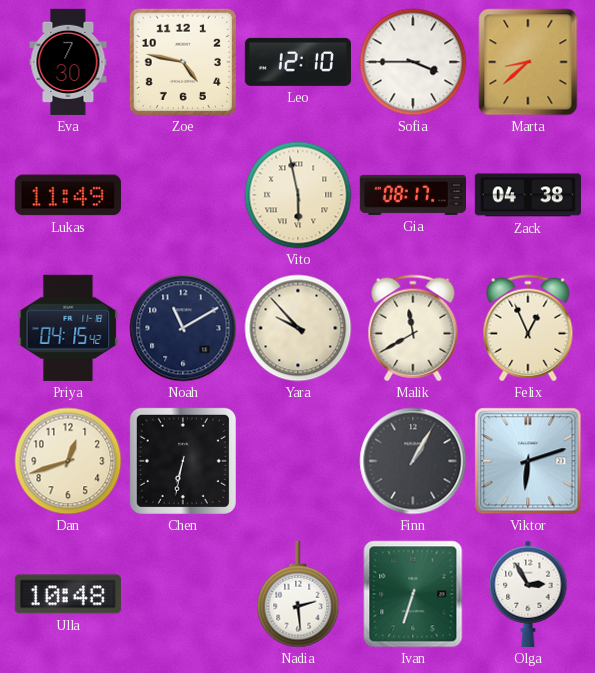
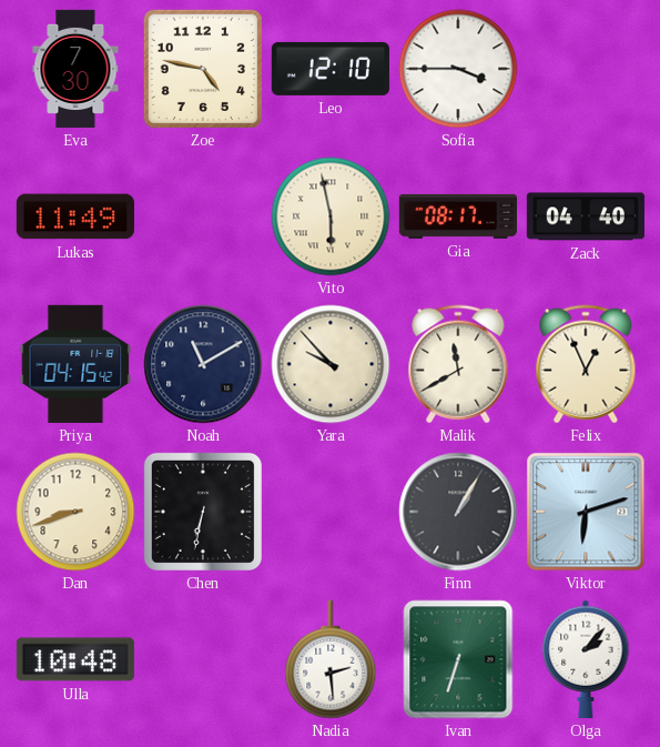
Marta: 8:38 -> none (528, 62)
Zack: 04:38 -> 04:40 (586, 216)
Dan: 12:42 -> 8:42 (75, 512)
Olga: 2:55 -> 2:07 (586, 659)
